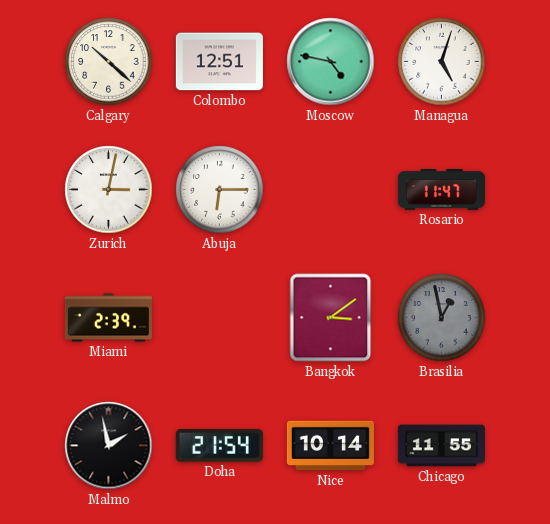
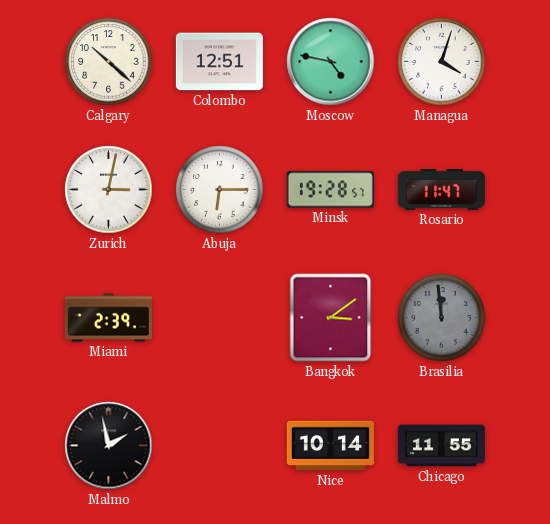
Managua: 5:03 -> 4:03 (442, 62)
Minsk: none -> 19:28 (330, 190)
Brasilia: 12:58 -> 11:59 (442, 318)
Doha: 21:54 -> none (219, 446)
